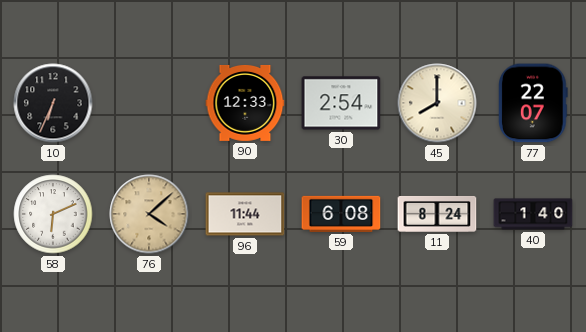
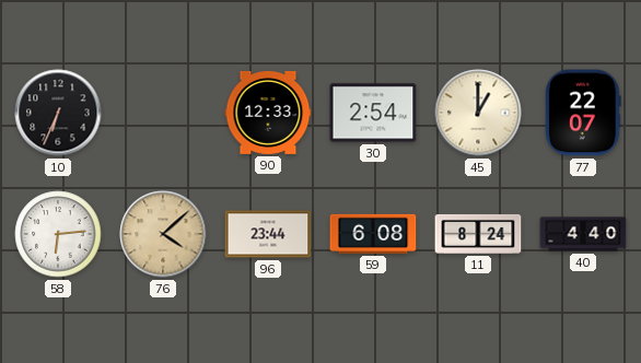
45: 8:00 -> 1:00 (478, 113)
58: 6:11 -> 6:14 (58, 234)
96: 11:44 -> 23:44 (268, 234)
40: 1:40 -> 4:40 (583, 234)
